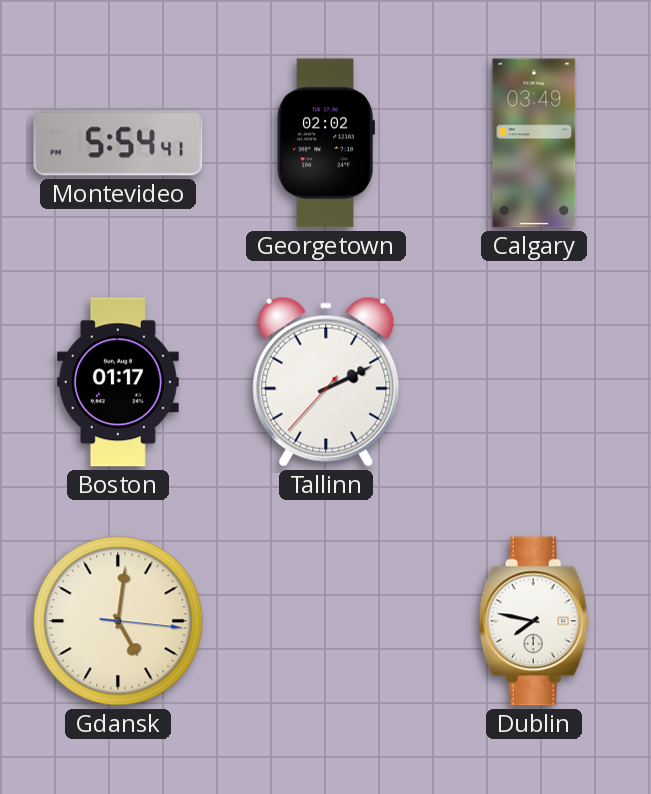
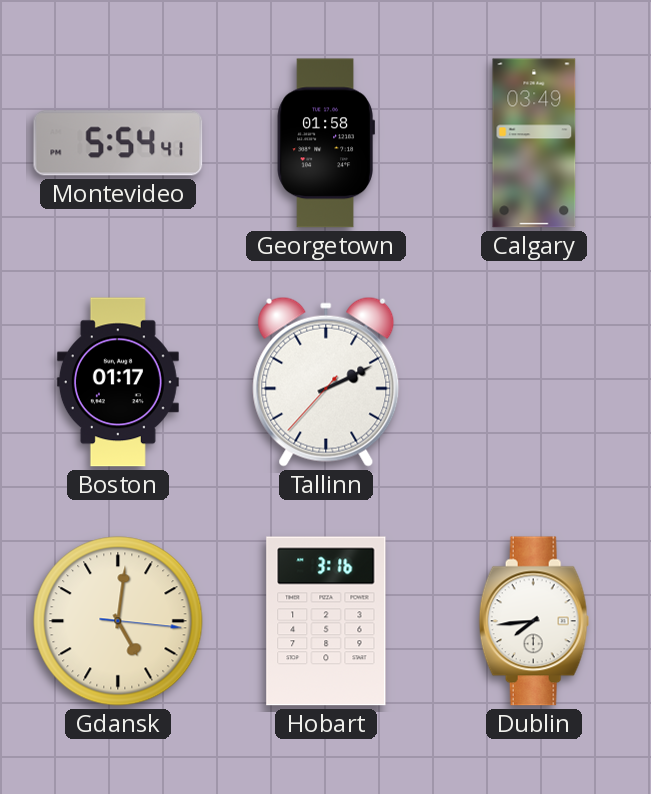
Georgetown: 02:02 -> 01:58 (326, 143)
Hobart: none -> 3:16 (326, 621)
Dublin: 7:47 -> 7:44 (534, 621)
